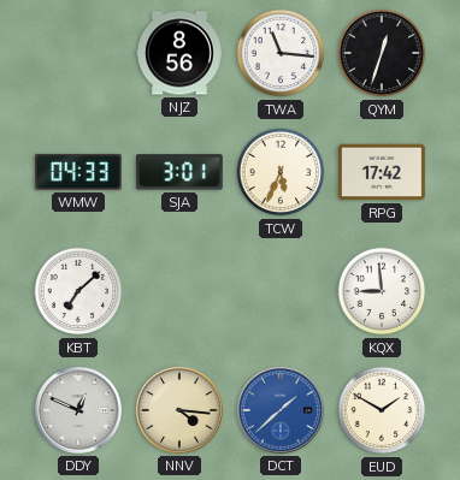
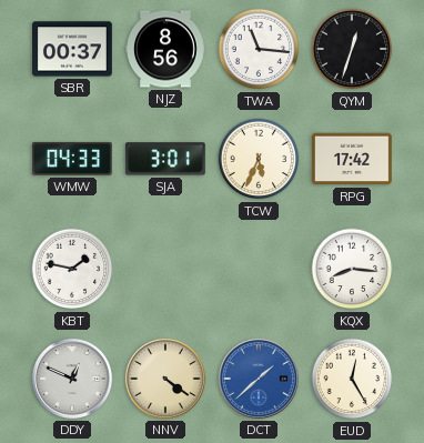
SBR: none -> 00:37 (73, 49)
KBT: 7:08 -> 1:47 (72, 269)
KQX: 8:59 -> 8:16 (352, 269)
NNV: 4:16 -> 4:21 (165, 379)
EUD: 1:50 -> 12:25 (352, 379)
